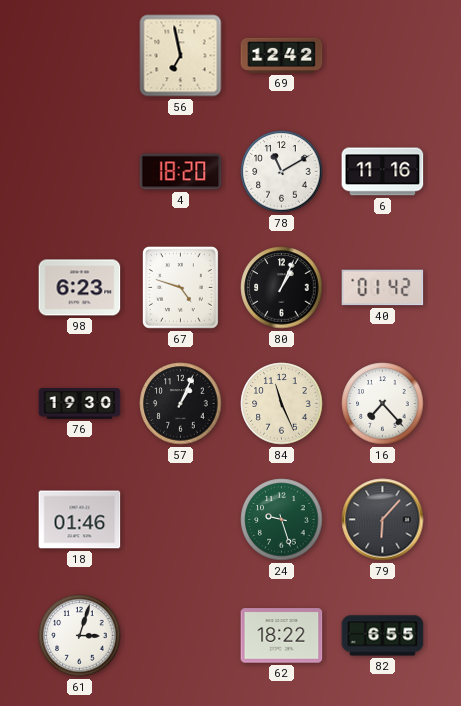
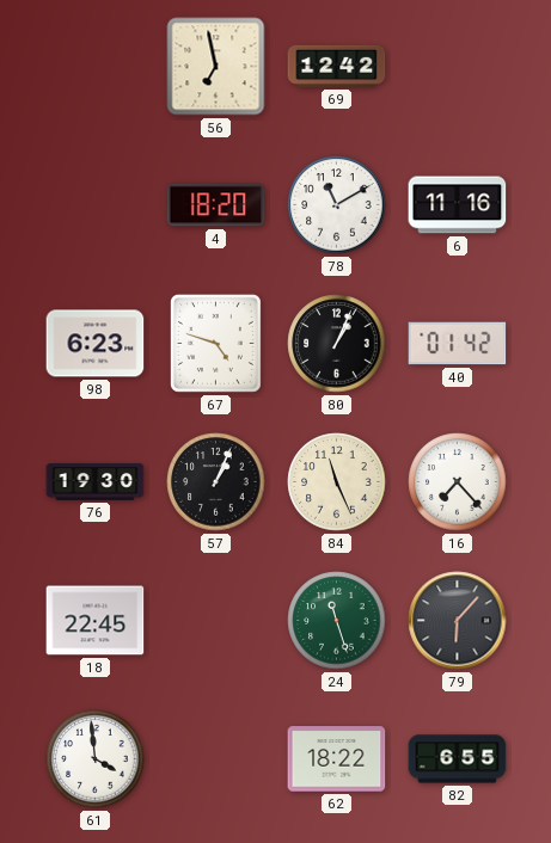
18: 01:46 -> 22:45 (96, 621)
24: 9:27 -> 11:27 (337, 621)
61: 3:03 -> 3:59 (96, 759)
